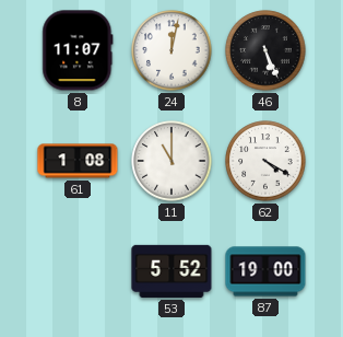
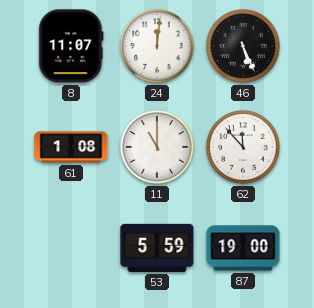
24: 12:02 -> 12:01 (157, 46)
62: 4:20 -> 11:53 (243, 147)
53: 5:52 -> 5:59 (157, 248)
